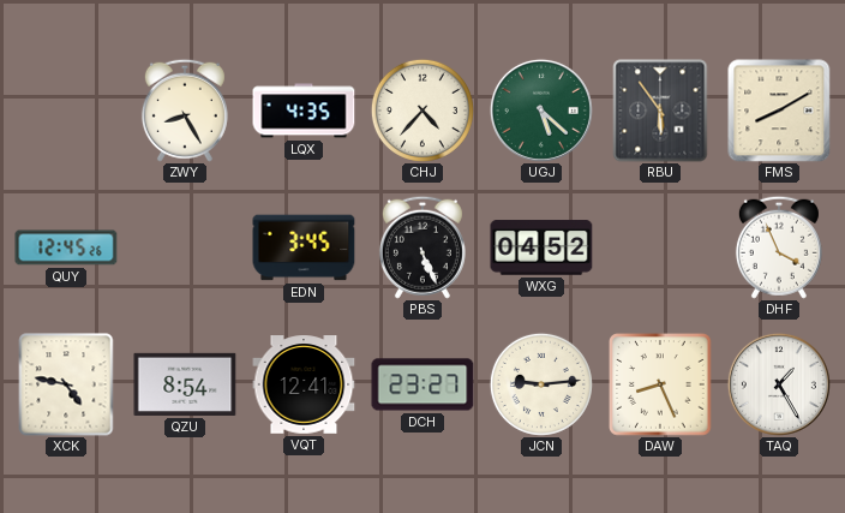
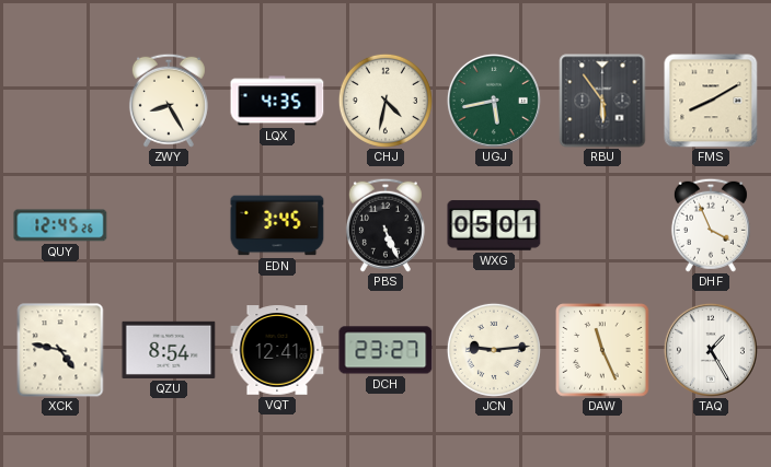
CHJ: 4:37 -> 4:32 (385, 101)
UGJ: 5:22 -> 5:43 (494, 101)
WXG: 04:52 -> 05:01 (494, 225)
DAW: 8:26 -> 11:26 (602, 350)
